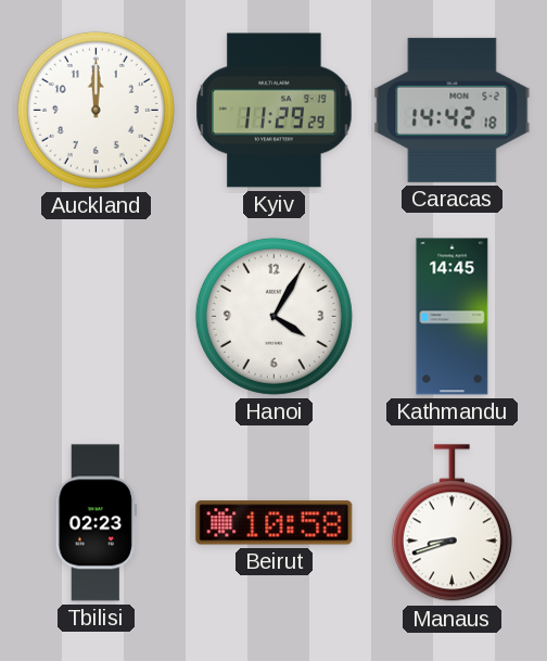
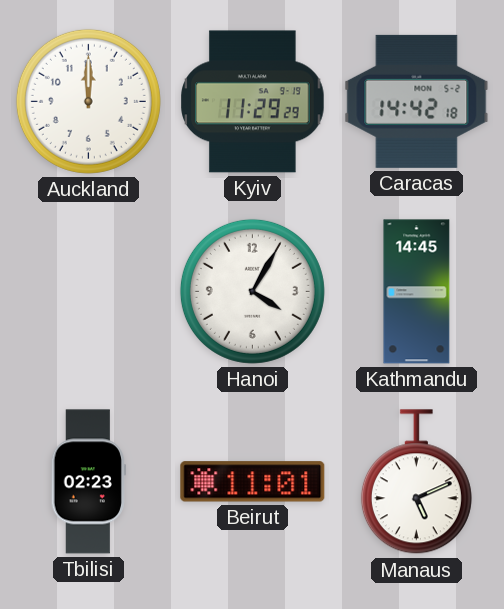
Beirut: 10:58 -> 11:01 (253, 482)
Manaus: 8:42 -> 5:11 (416, 482)
